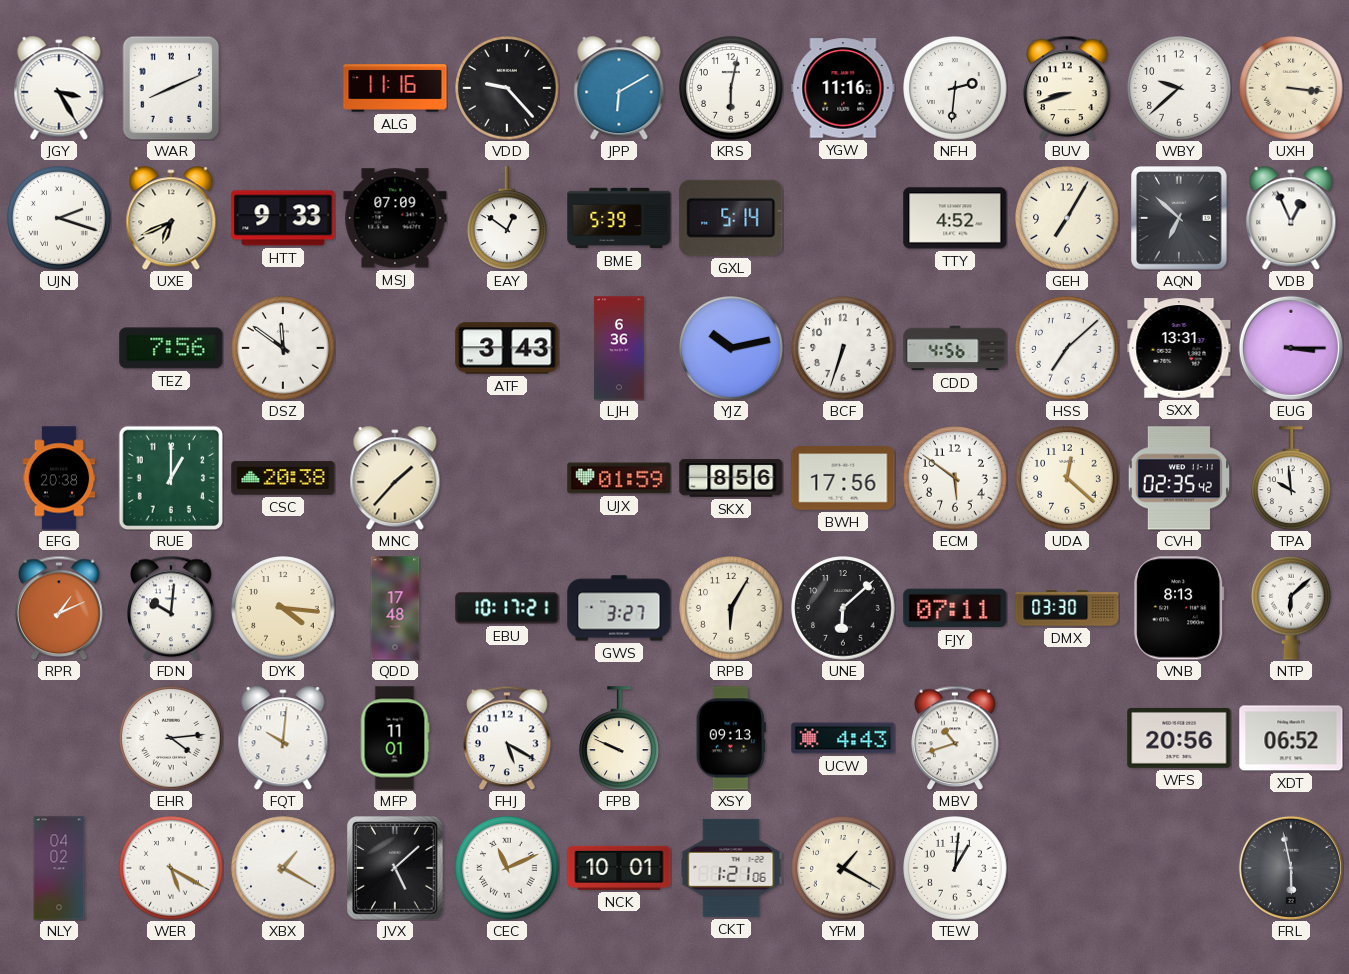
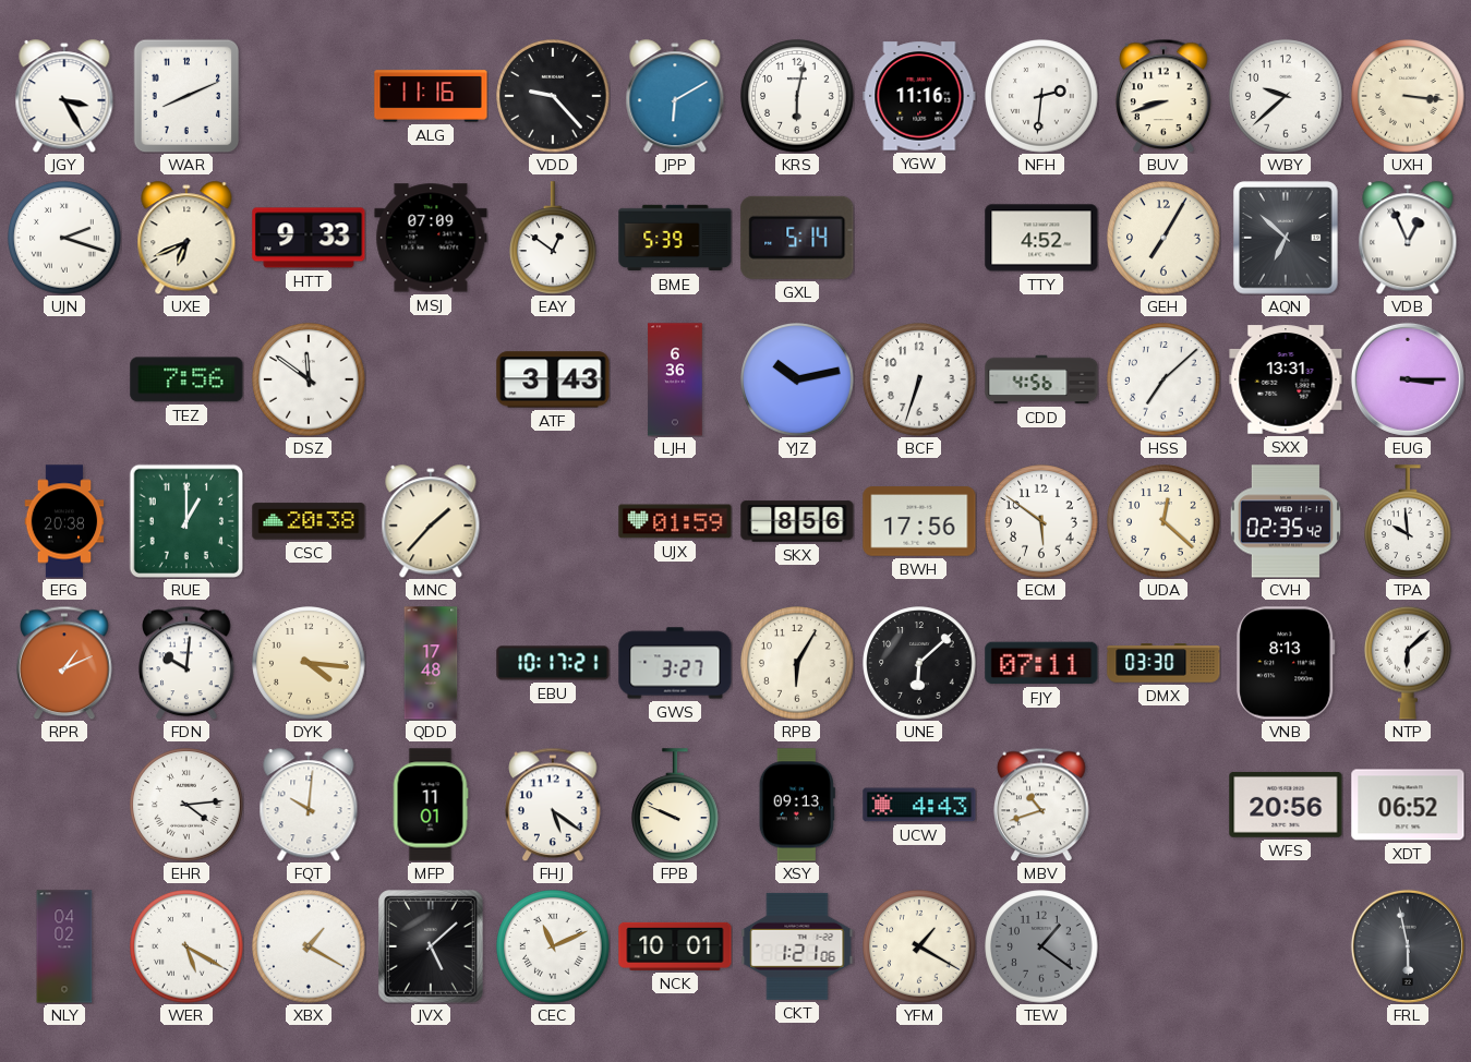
FHJ: 5:20 -> 5:21 (553, 805)
TEW: 1:01 -> 1:21 (1041, 946)
TEW dial: white -> grey (1041, 946)
